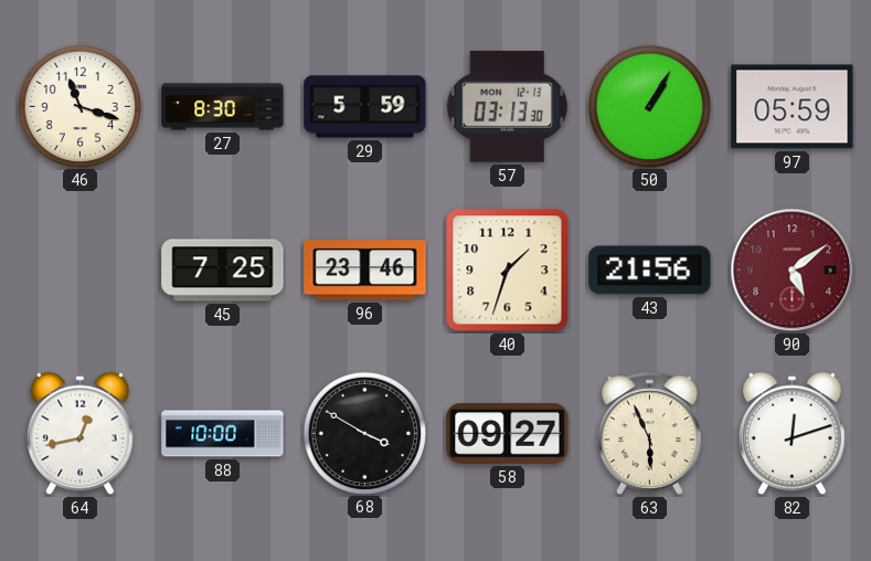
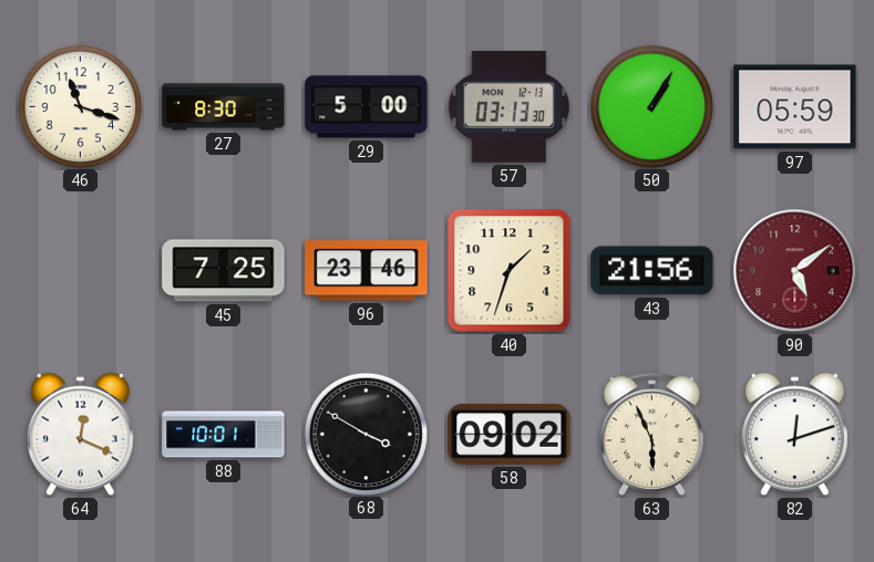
29: 5:59 -> 5:00 (367, 107)
64: 12:43 -> 12:19 (81, 435)
88: 10:00 -> 10:01 (224, 435)
58: 09:27 -> 09:02 (510, 435)
